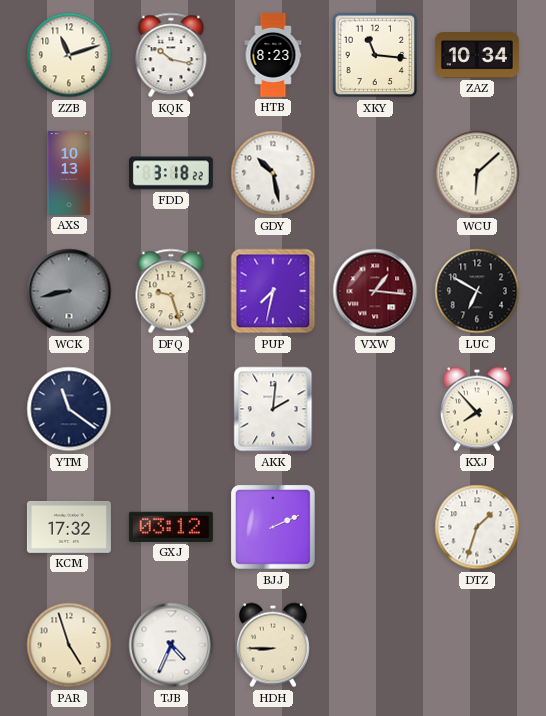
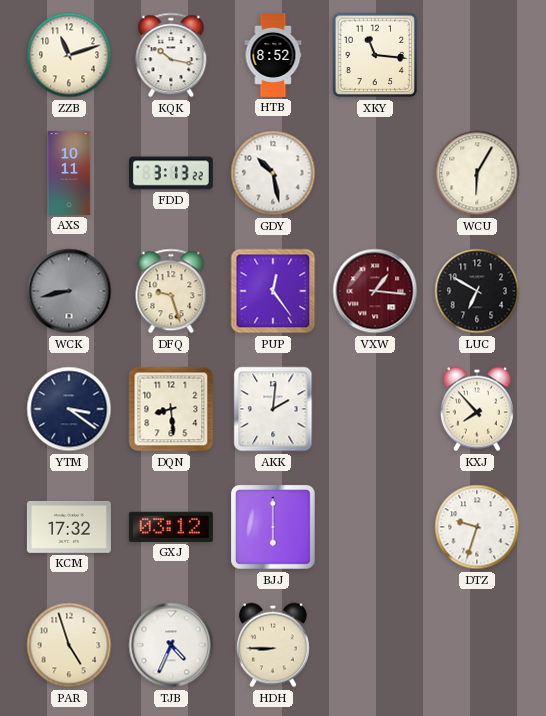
HTB: 8:23 -> 8:52 (273, 55)
ZAZ: 10:34 -> none (477, 55)
AXS: 10:13 -> 10:11 (69, 173)
FDD: 3:18 -> 3:13 (171, 173)
WCU: 6:08 -> 6:05 (477, 173)
PUP: 7:32 -> 12:24 (273, 291)
YTM: 11:21 -> 3:21 (69, 409)
DQN: none -> 8:29 (171, 409)
BJJ: 2:11 -> 6:00 (274, 528)
DTZ: 1:33 -> 9:33 (477, 527)
